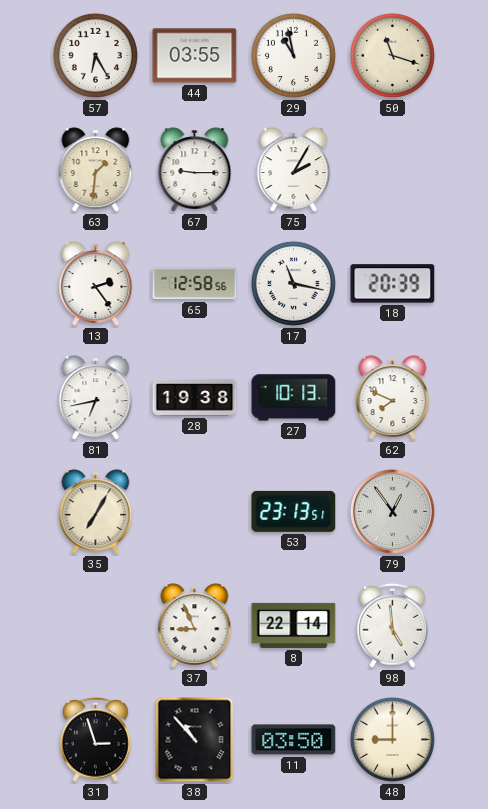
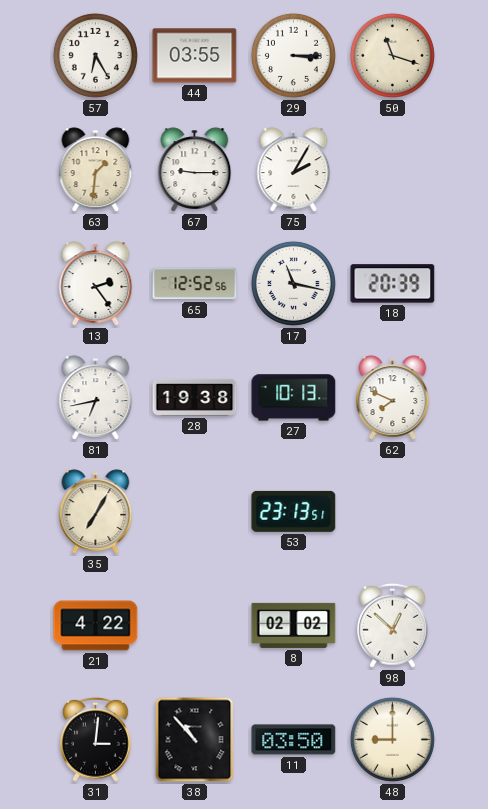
29: 10:58 -> 3:15 (293, 55)
65: 12:58 -> 12:52 (195, 284)
79: 12:54 -> none (392, 511)
21: none -> 4:22 (96, 626)
37: 8:56 -> none (195, 626)
8: 22:14 -> 02:02 (294, 625)
98: 4:59 -> 12:52 (393, 625)
31: 2:57 -> 3:01 (96, 739)
